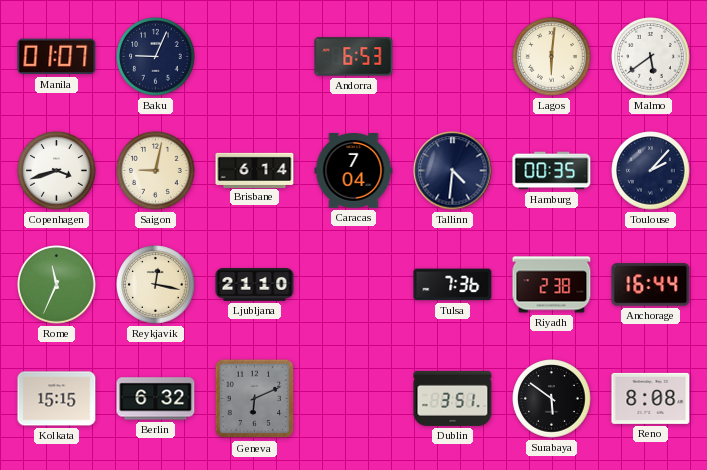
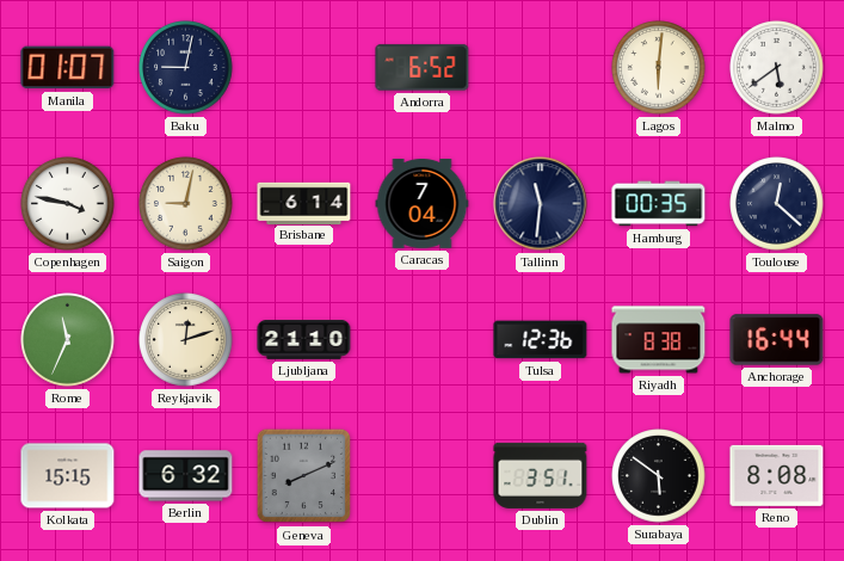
Baku: 9:04 -> 9:02 (186, 68)
Andorra: 6:53 -> 6:52 (423, 68)
Copenhagen: 3:42 -> 3:47 (68, 204)
Tallinn: 4:31 -> 11:31 (541, 204)
Toulouse: 2:07 -> 12:22 (777, 204)
Reykjavik: 12:17 -> 12:12 (186, 340)
Tulsa: 7:36 -> 12:36 (541, 340)
Riyadh: 2:38 -> 8:38 (659, 340)
Geneva: 6:11 -> 8:11 (304, 476)
